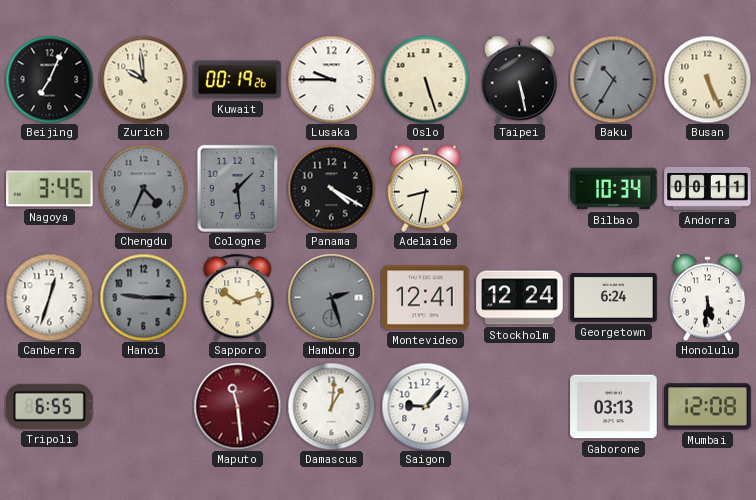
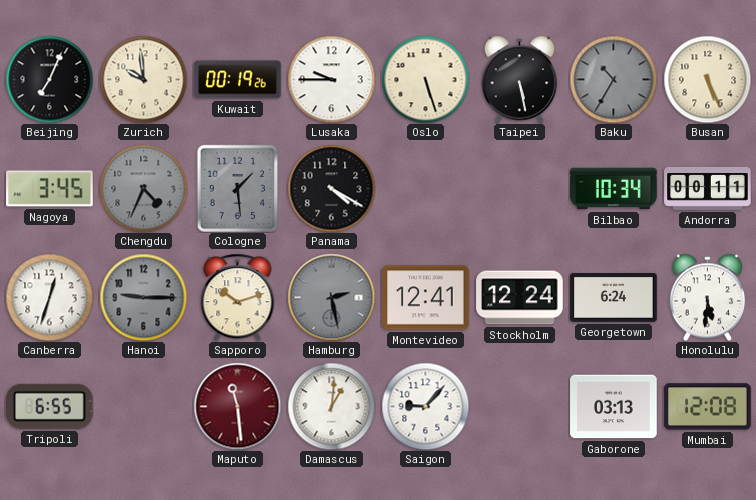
Adelaide: 8:32 -> none (426, 188)
Hamburg: 2:27 -> 2:28 (331, 297)
